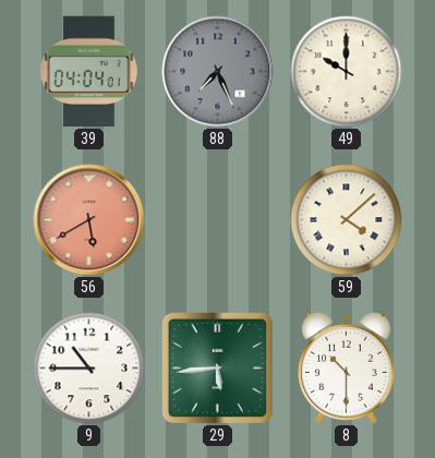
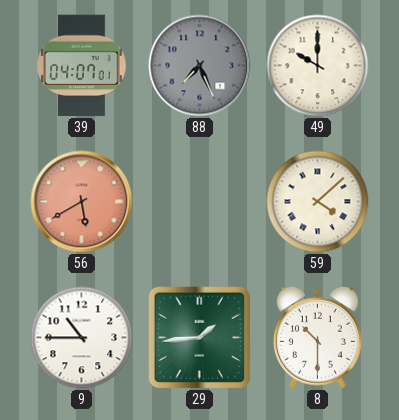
39: 04:04 -> 04:07 (82, 66)
29: 5:44 -> 1:44 (199, 337)
